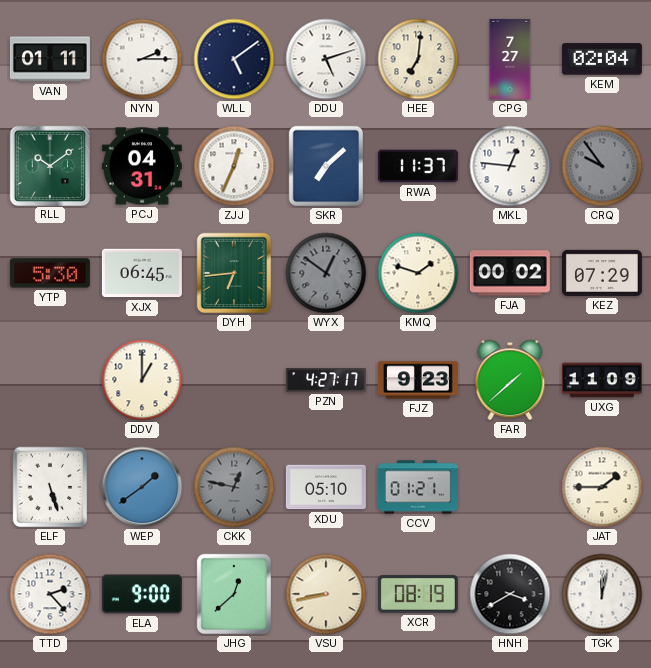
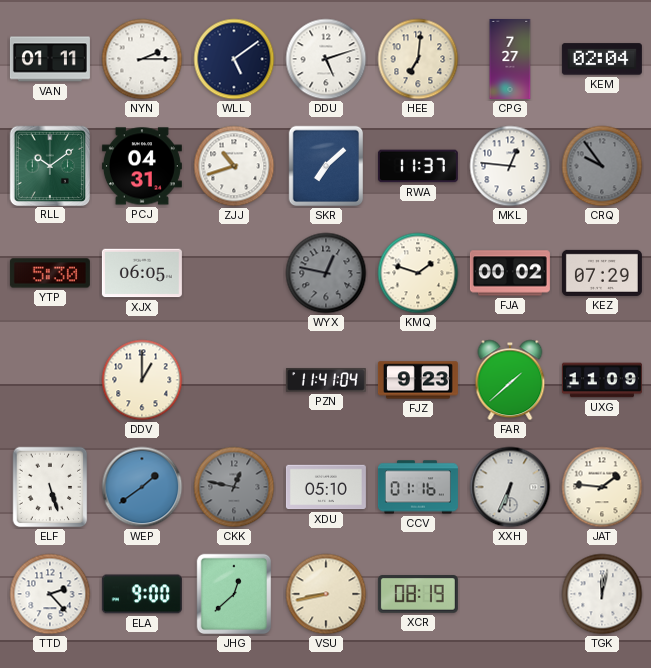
ZJJ: 12:34 -> 10:42 (234, 166)
XJX: 06:45 -> 06:05 (142, 273)
DYH: 6:44 -> none (234, 273)
WYX: 12:51 -> 12:47 (326, 273)
PZN: 4:27 -> 11:41 (326, 380)
CCV: 01:21 -> 01:16 (418, 487)
XXH: none -> 6:34 (510, 487)
JAT: 1:45 -> 1:46 (602, 487)
HNH: 3:40 -> none (510, 594)
